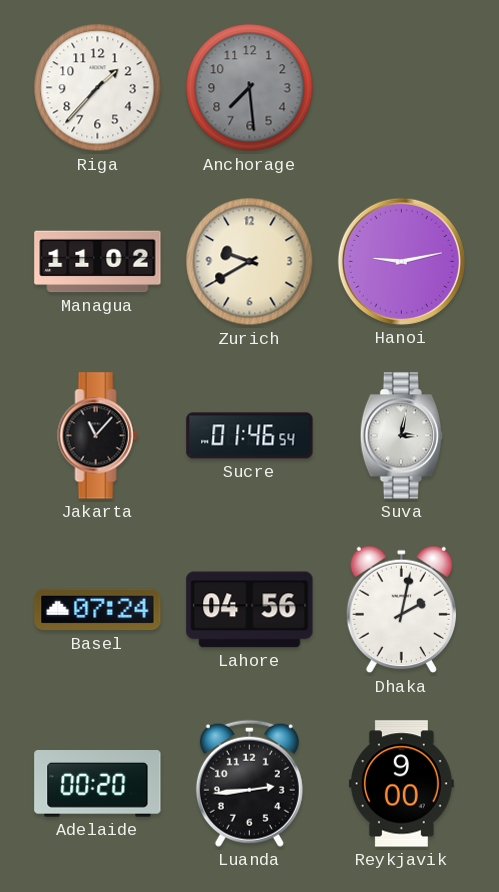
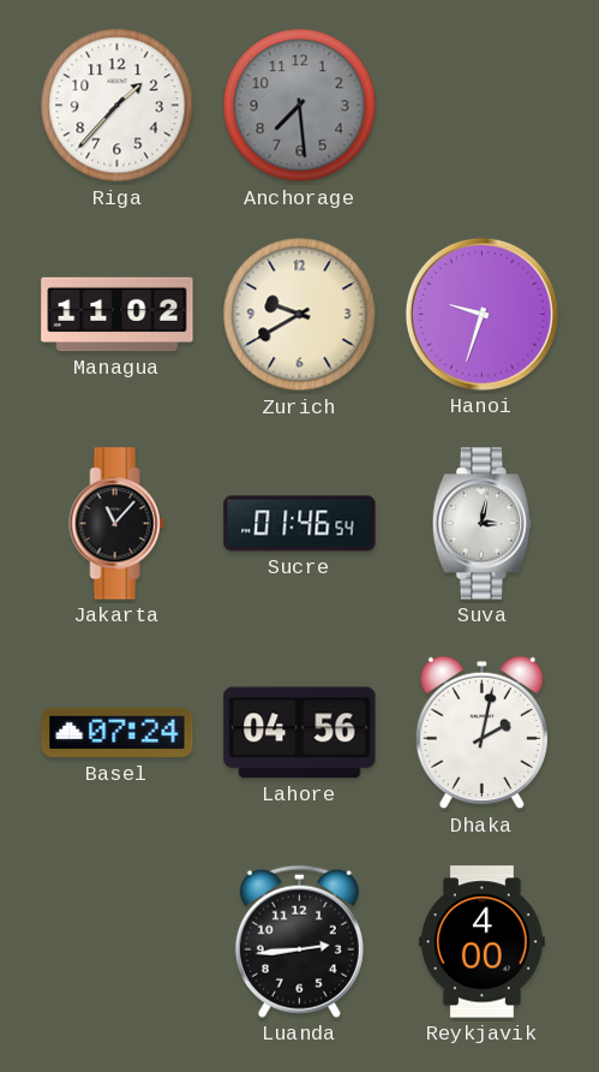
Hanoi: 9:13 -> 9:33 (481, 314)
Adelaide: 00:20 -> none (98, 784)
Reykjavik: 9:00 -> 4:00 (481, 942)
